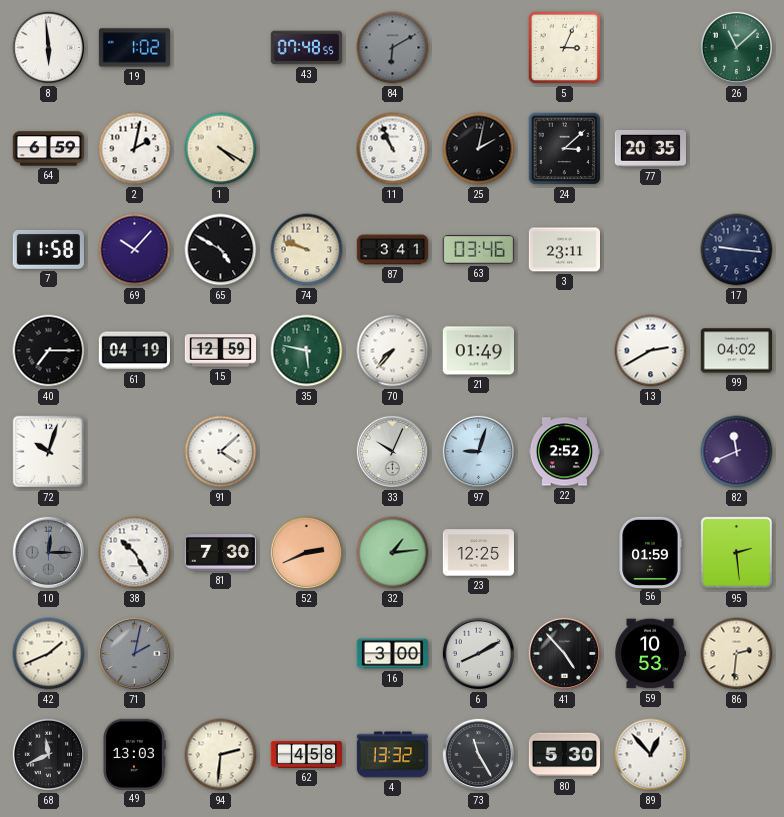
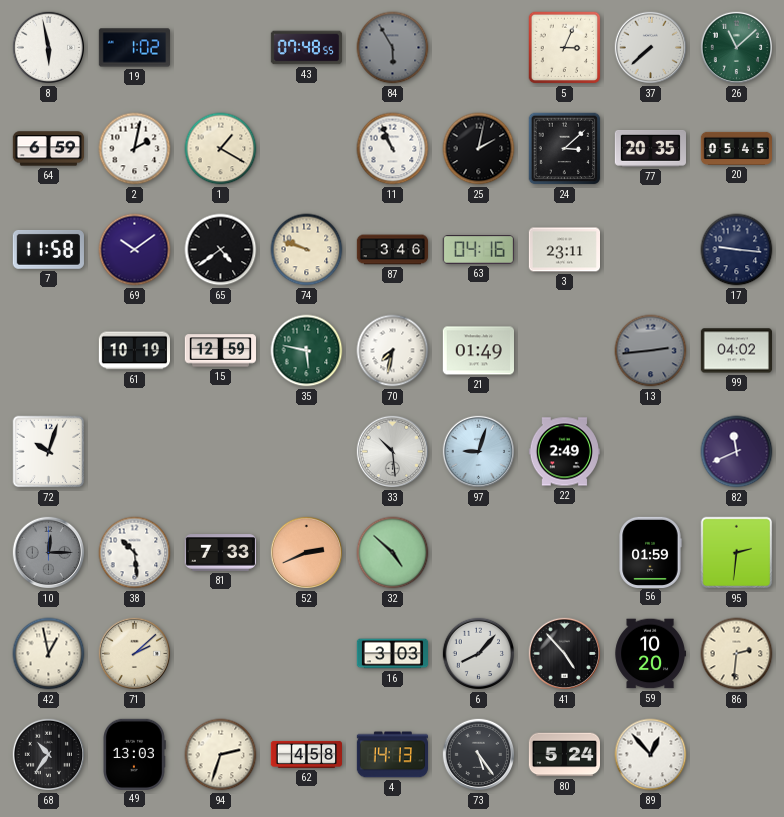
8: 5:59 -> 5:58 (49, 48)
84: 6:10 -> 5:55 (393, 48)
37: none -> 7:38 (651, 48)
1: 4:20 -> 1:20 (221, 149)
20: none -> 05:45 (736, 148)
69: 10:07 -> 10:09 (135, 250)
65: 4:50 -> 4:39 (221, 250)
87: 3:41 -> 3:46 (393, 250)
63: 03:46 -> 04:16 (478, 250)
40: 7:15 -> none (49, 351)
61: 04:19 -> 10:19 (134, 351)
70: 7:37 -> 7:32 (393, 351)
13: 2:40 -> 2:44 (651, 351)
13 dial: white -> grey (651, 351)
91: 4:08 -> none (221, 452)
33: 10:04 -> 10:29 (393, 452)
22: 2:52 -> 2:49 (564, 452)
38: 10:25 -> 10:29 (135, 553)
81: 7:30 -> 7:33 (220, 553)
32: 1:14 -> 4:52 (393, 553)
23: 12:25 -> none (478, 553)
95: 2:29 -> 2:31 (737, 553)
42: 1:41 -> 12:58 (49, 654)
71: 2:02 -> 2:08 (135, 654)
71 dial: grey -> cream (135, 654)
16: 3:00 -> 3:03 (393, 654)
6: 8:10 -> 8:07 (479, 654)
59: 10:53 -> 10:20 (650, 654)
68: 11:41 -> 10:36 (49, 755)
94: 2:31 -> 2:33 (221, 755)
4: 13:32 -> 14:13 (392, 755)
73: 11:25 -> 5:24 (479, 755)
80: 5:30 -> 5:24 (564, 755)
